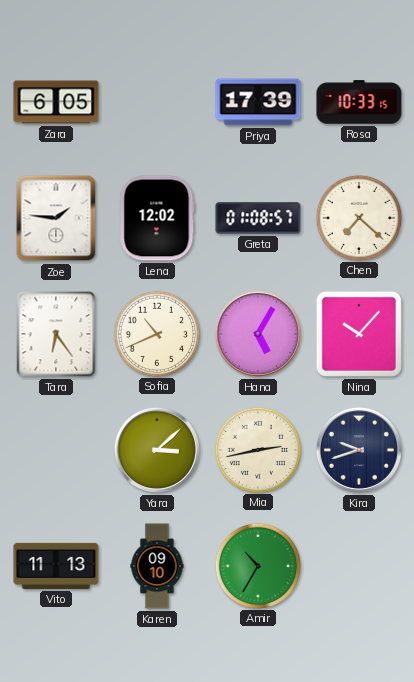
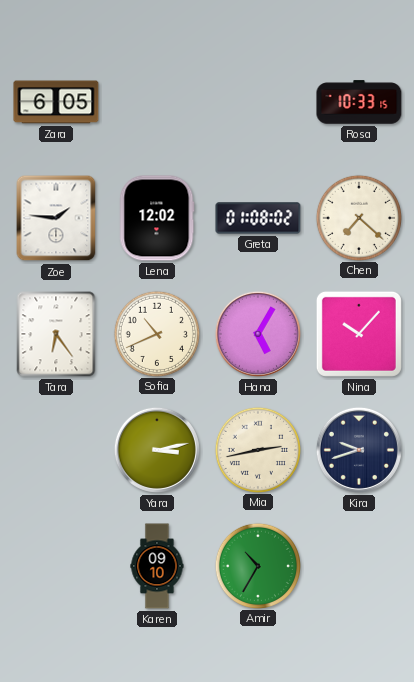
Priya: 17:39 -> none (258, 102)
Greta: 01:08:57 -> 01:08:02 (258, 218)
Yara: 3:08 -> 3:13 (157, 450)
Vito: 11:13 -> none (56, 566)
